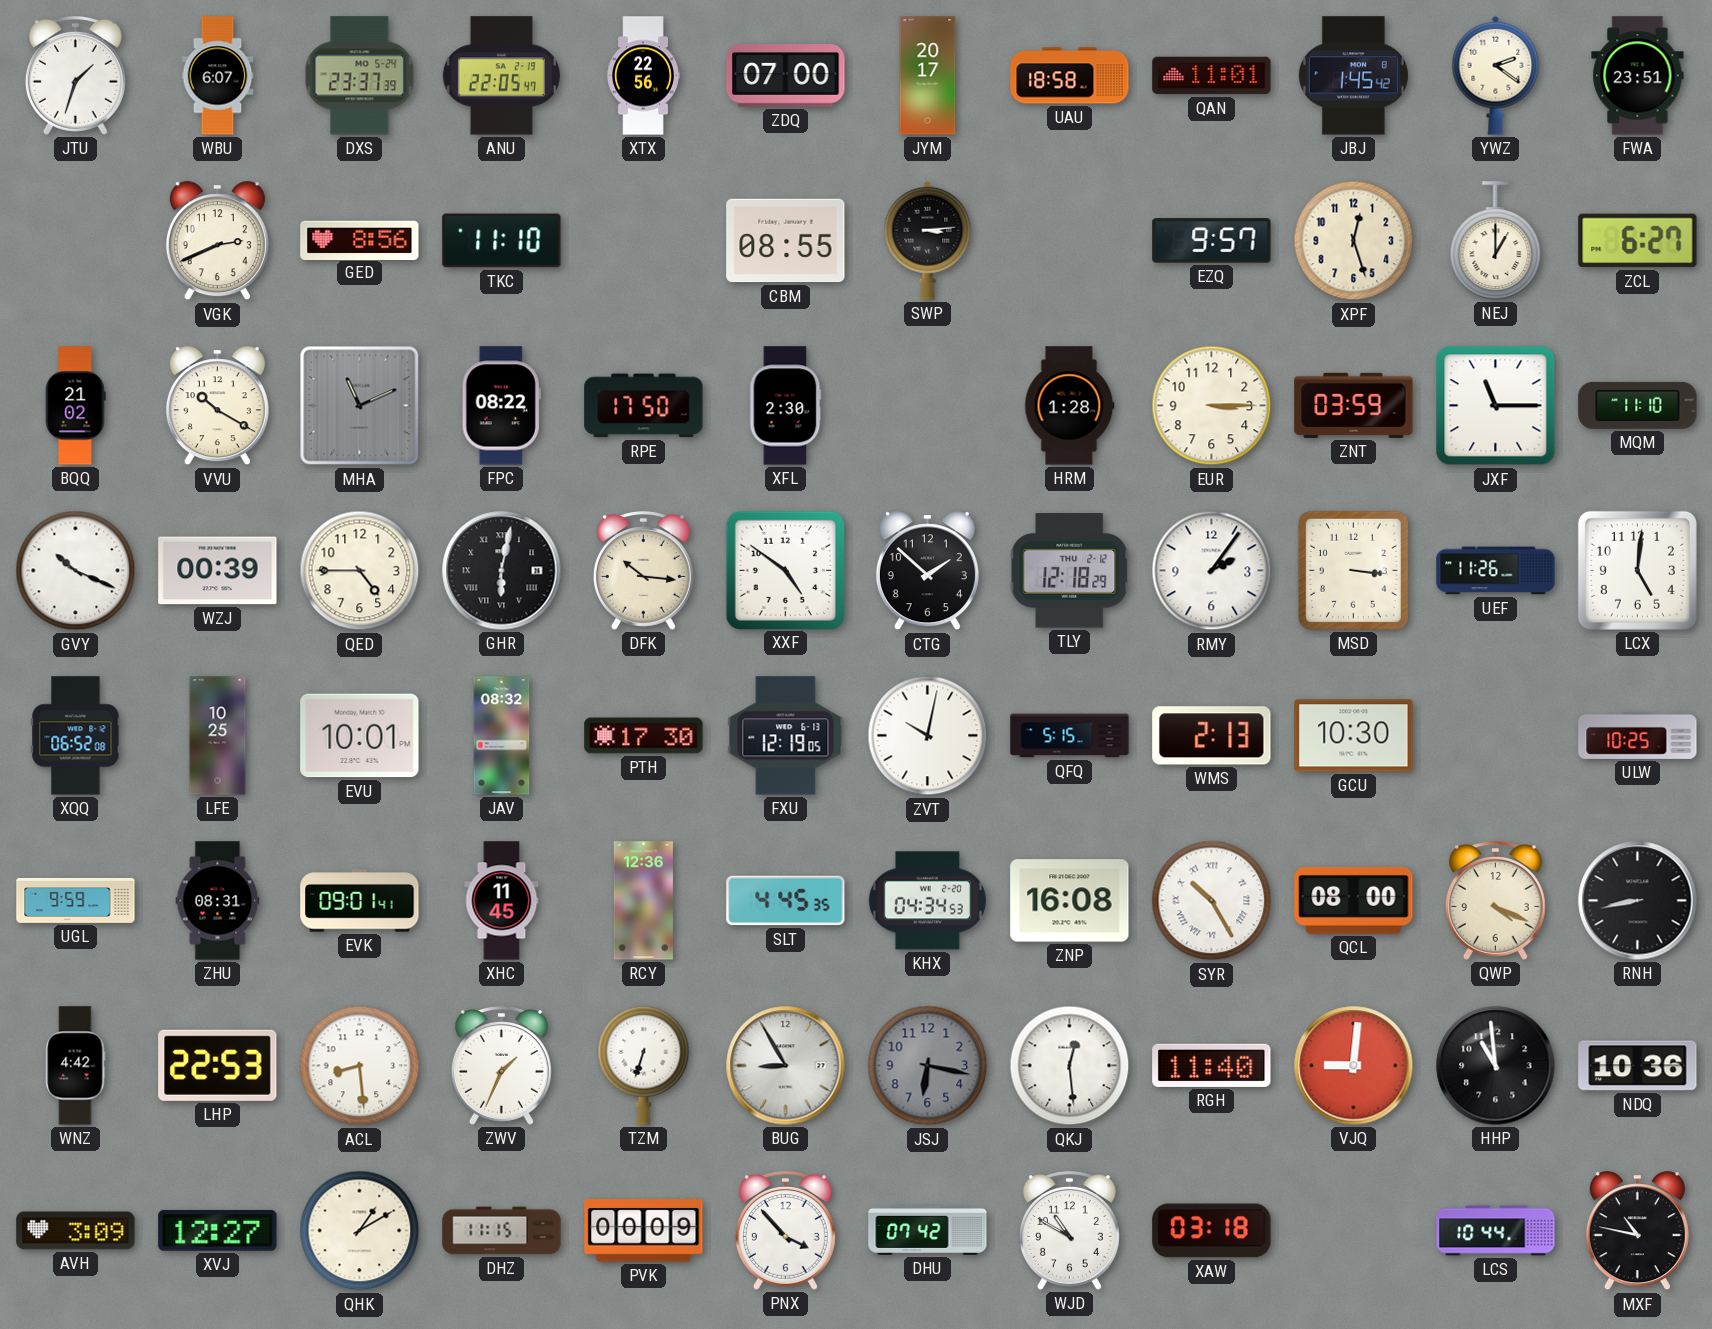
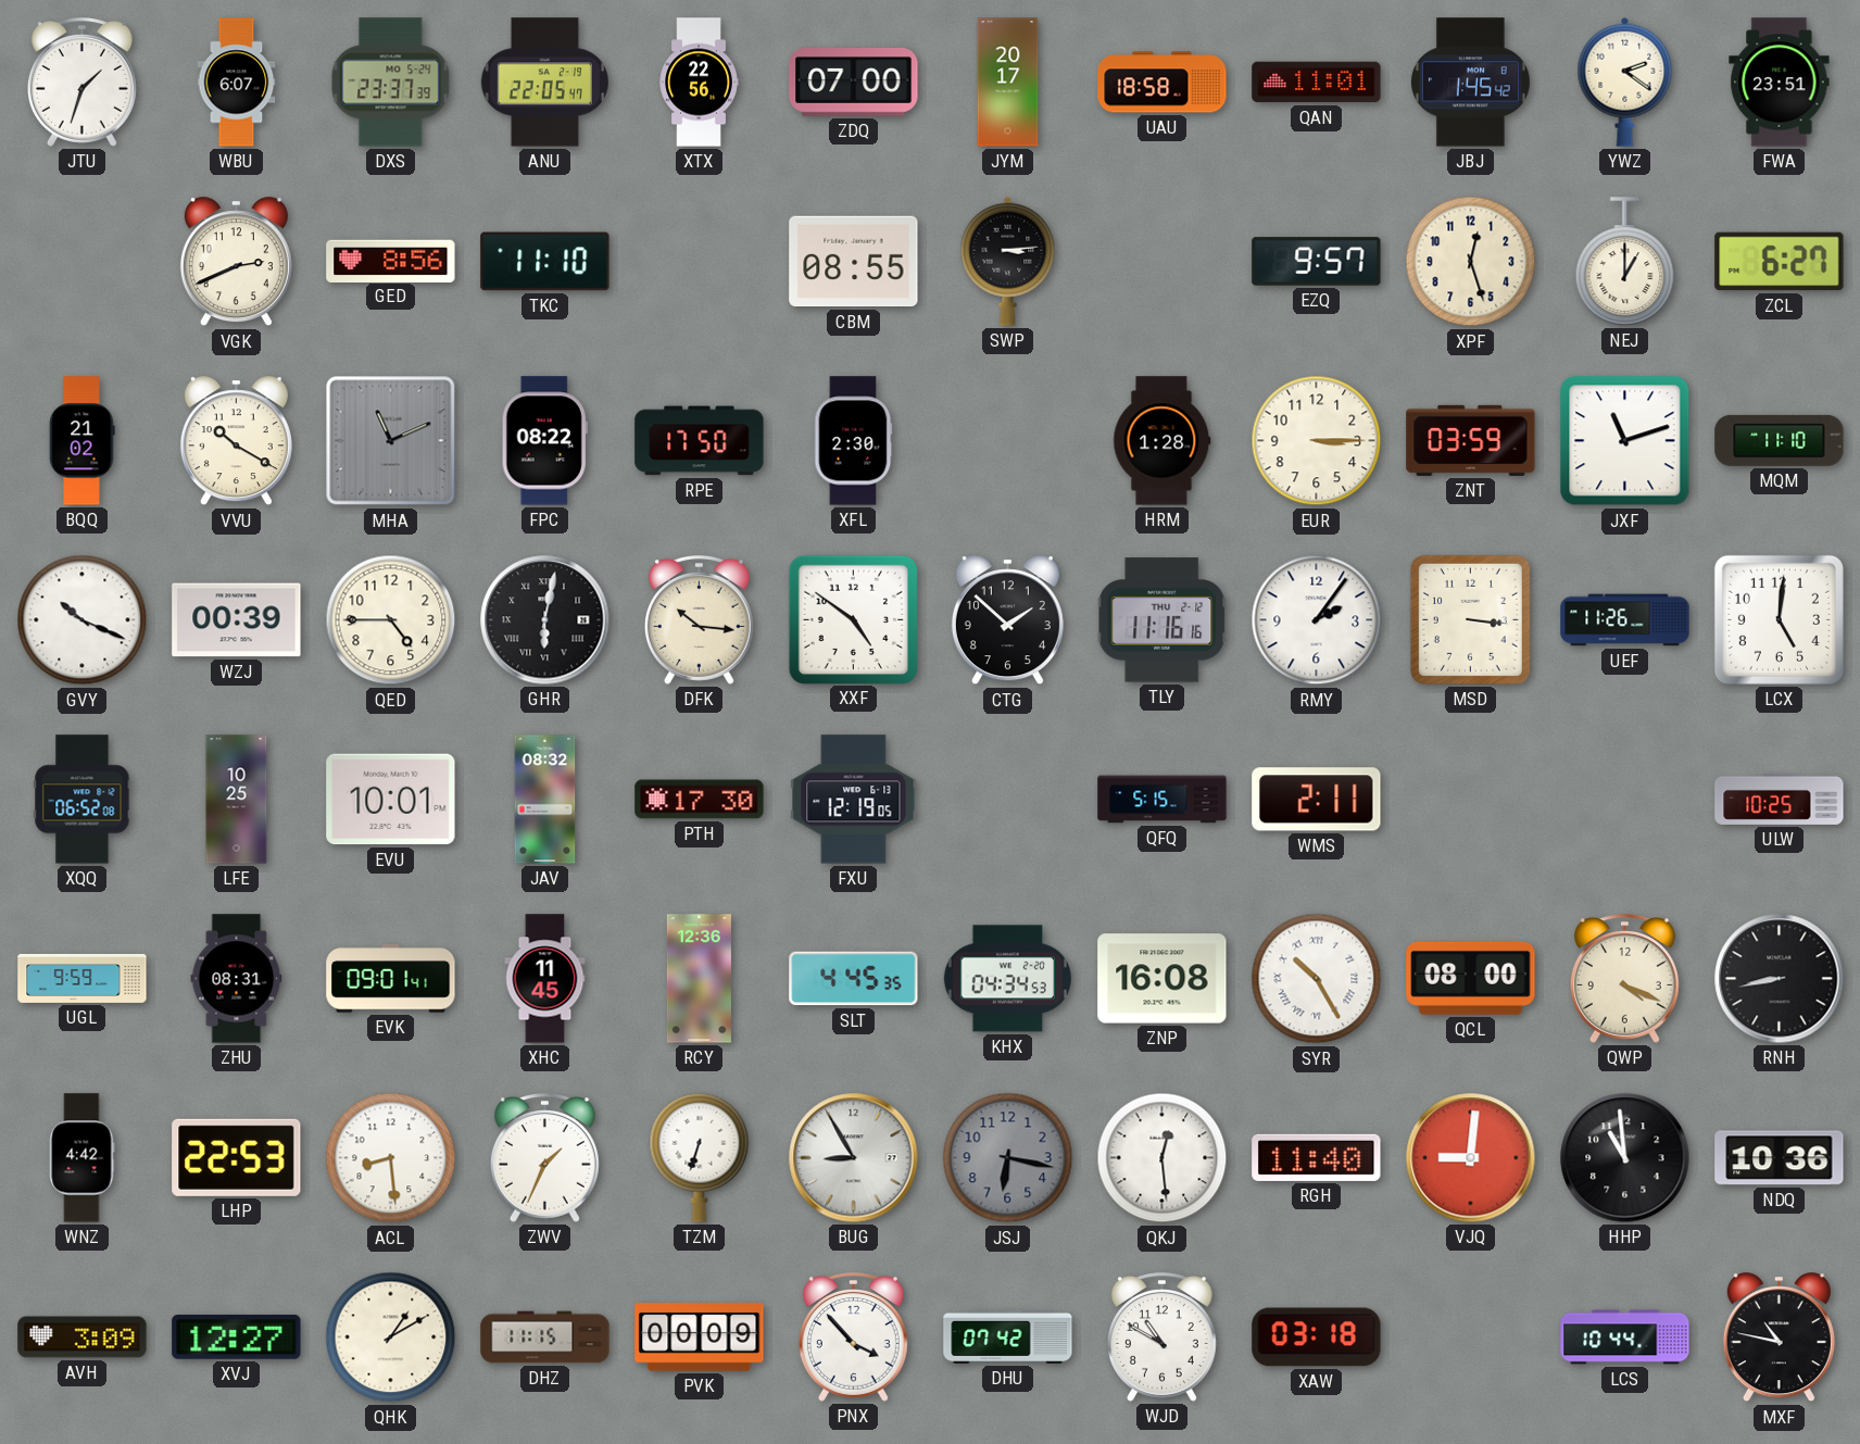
JXF: 11:15 -> 11:12 (1625, 441)
TLY: 12:18 -> 11:16 (1162, 620)
ZVT: 10:02 -> none (928, 736)
WMS: 2:13 -> 2:11 (1317, 800)
GCU: 10:30 -> none (1354, 736)
